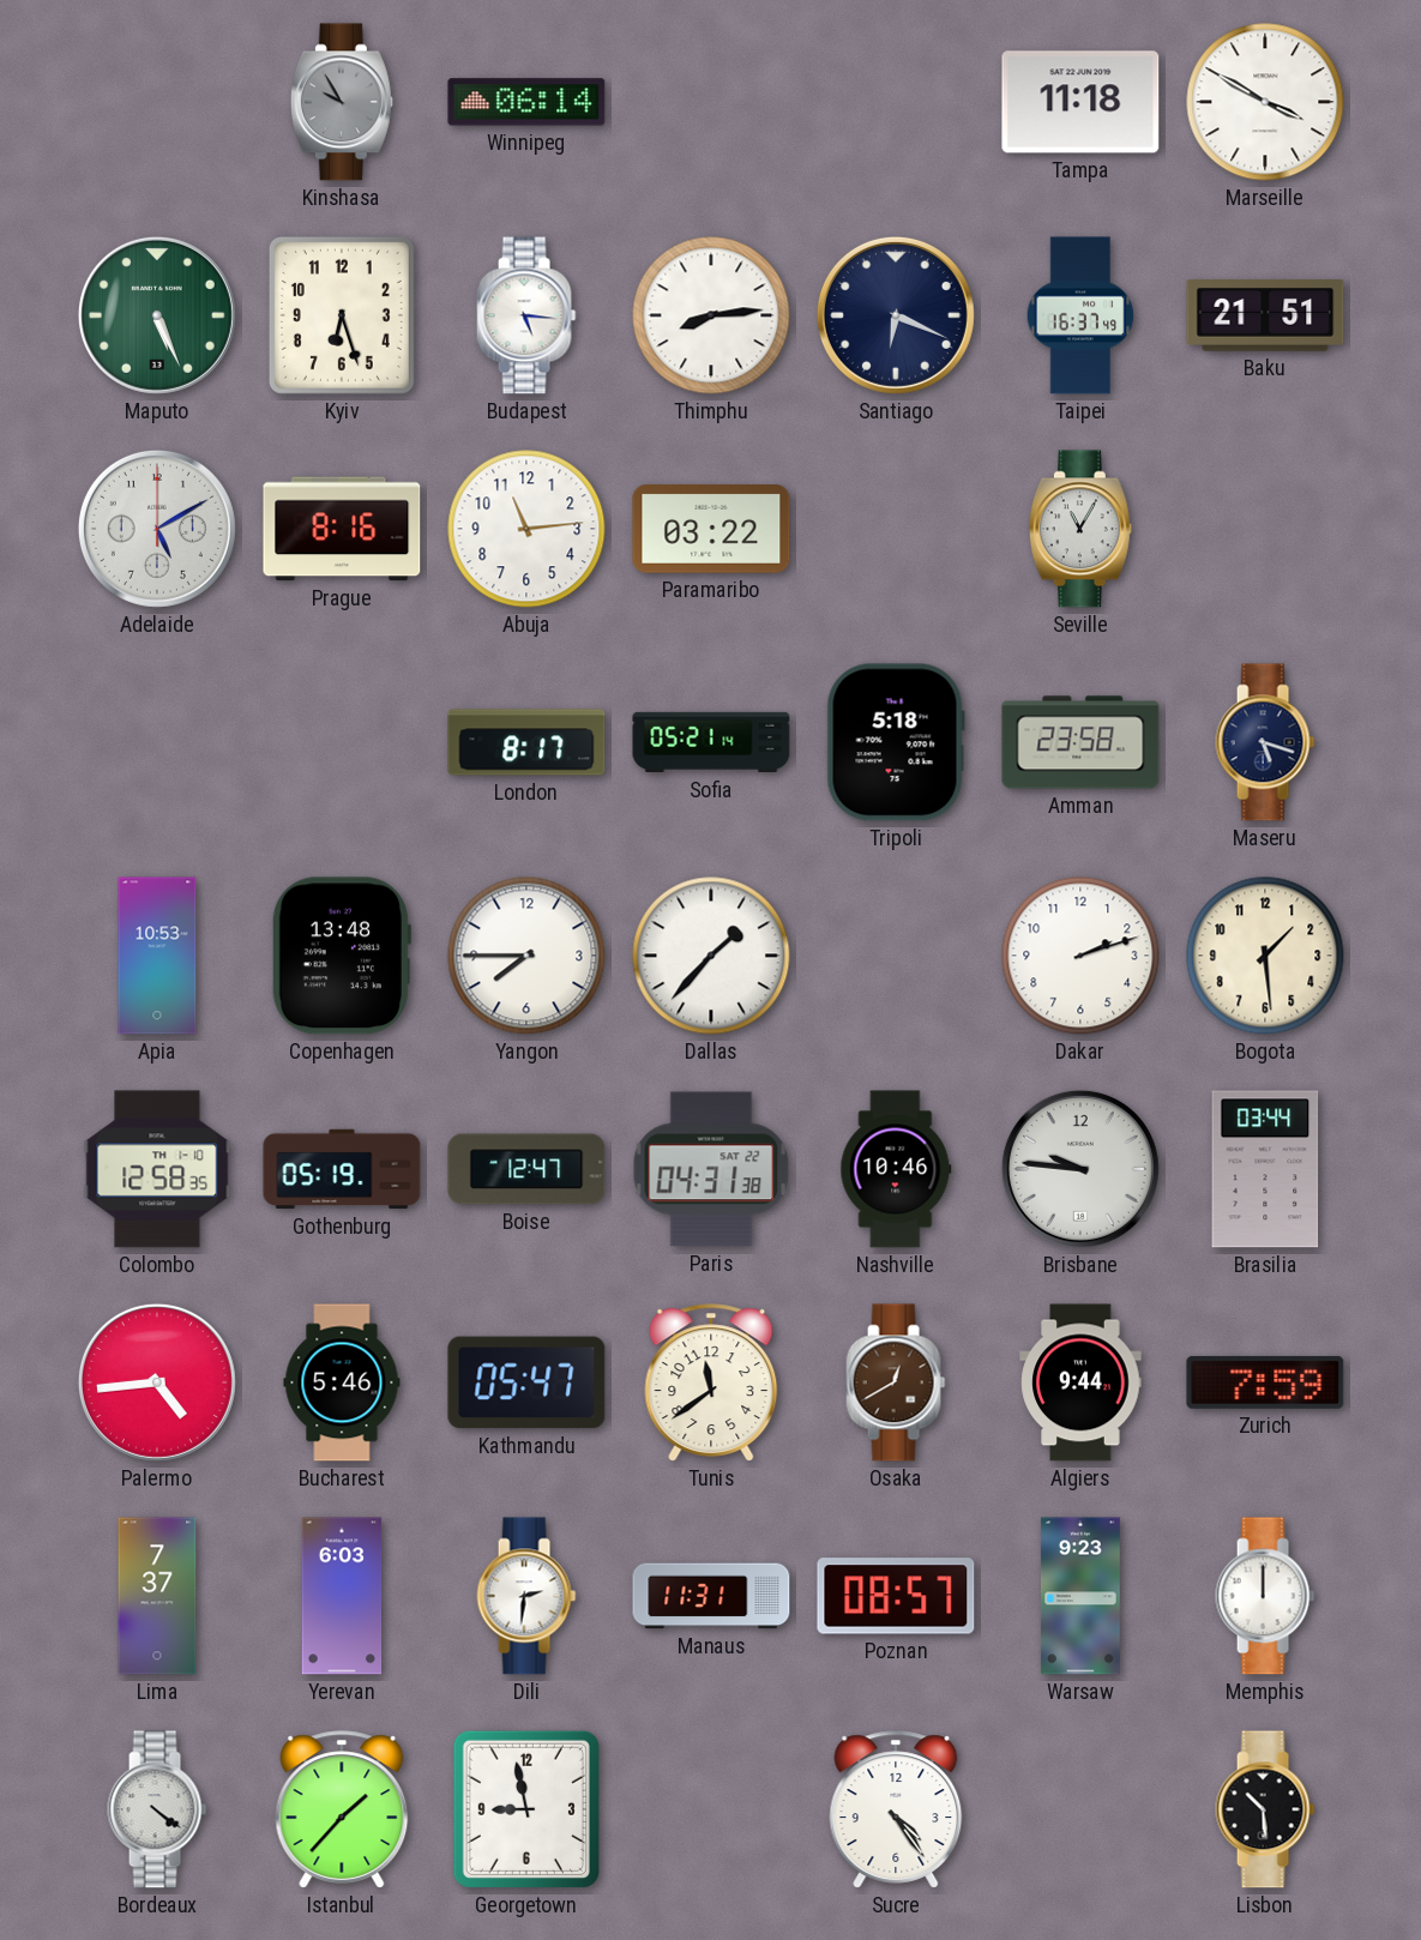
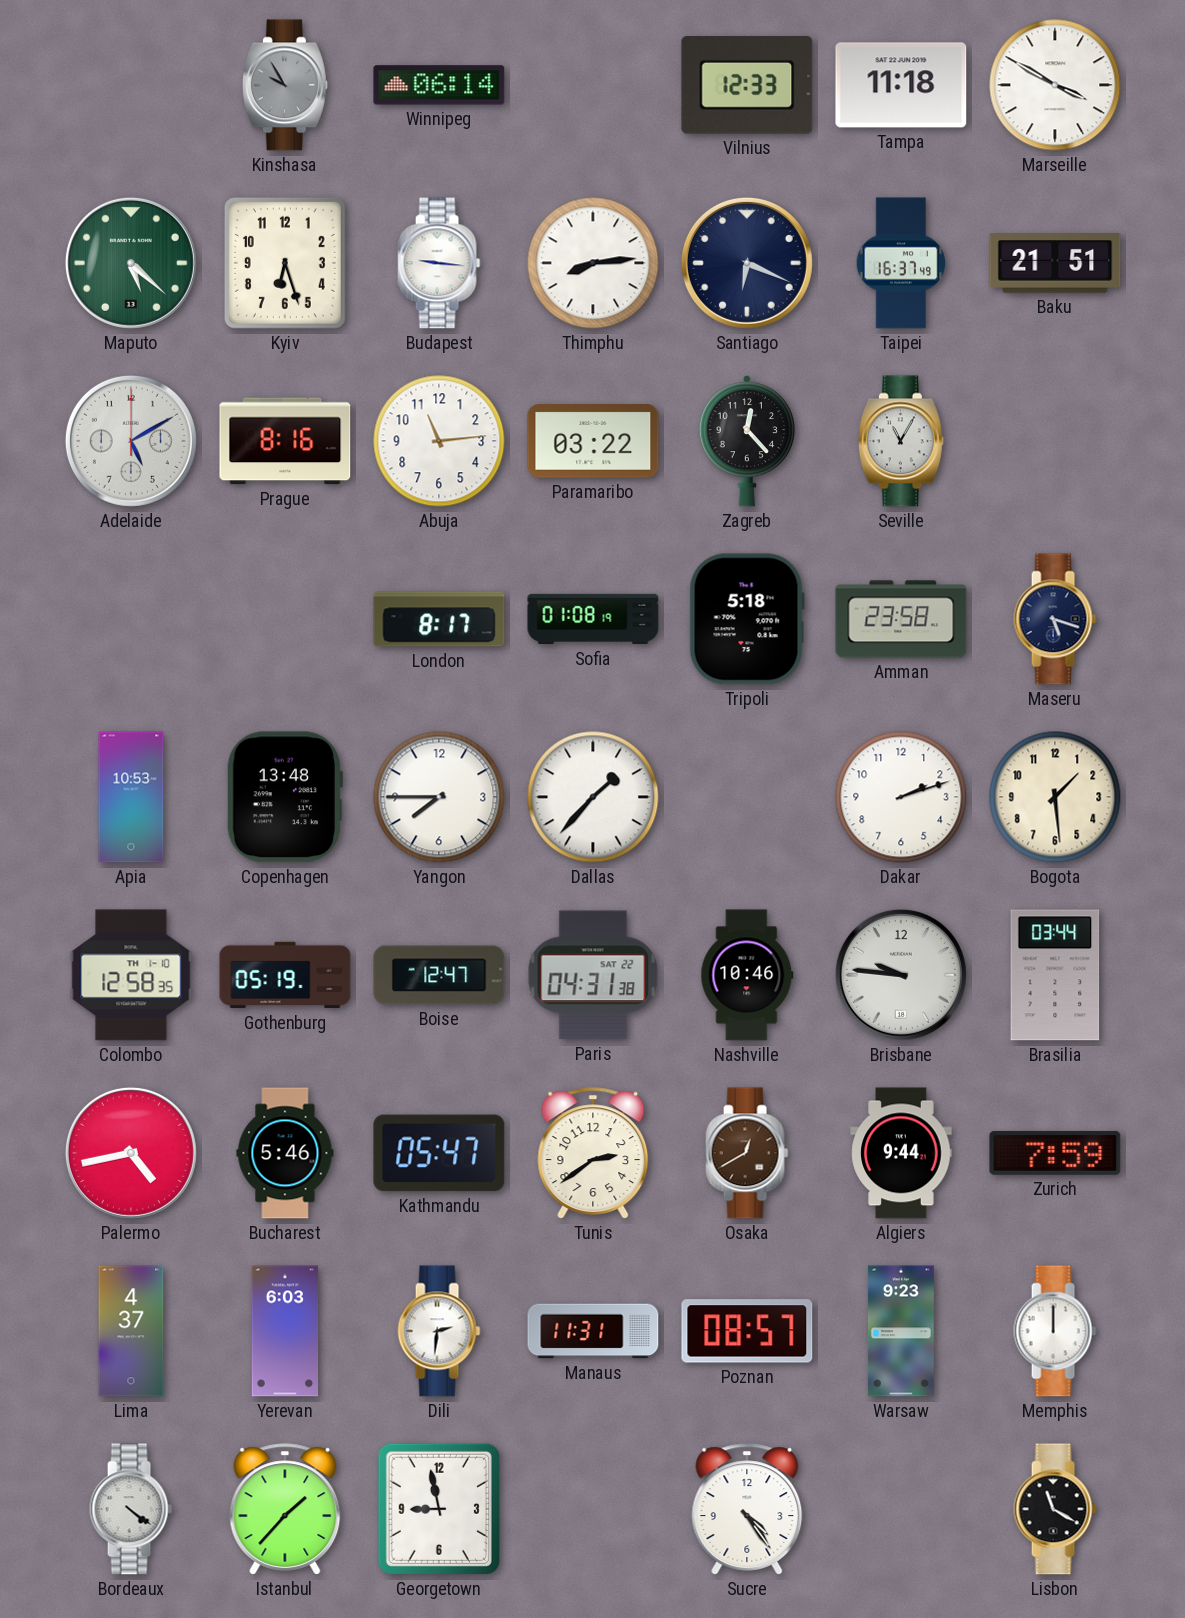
Vilnius: none -> 12:33 (747, 85)
Maputo: 5:26 -> 5:22 (131, 263)
Budapest: 5:16 -> 9:16 (439, 263)
Zagreb: none -> 12:23 (746, 441)
Sofia: 05:21 -> 01:08 (593, 619)
Palermo: 4:44 -> 4:43 (131, 1153)
Tunis: 11:39 -> 2:39 (593, 1153)
Lima: 7:37 -> 4:37 (131, 1331)
Lisbon: 10:29 -> 11:20 (1055, 1509)
